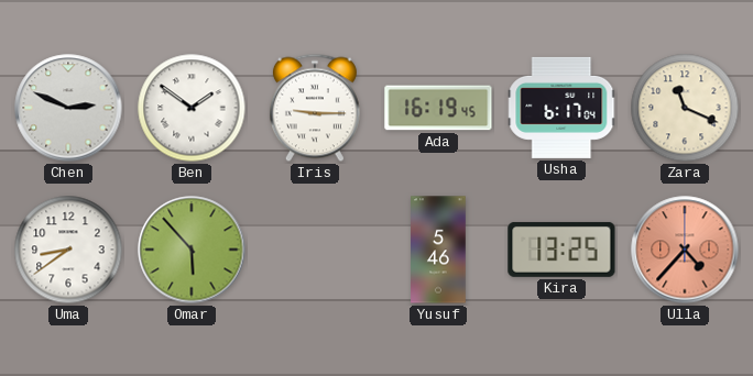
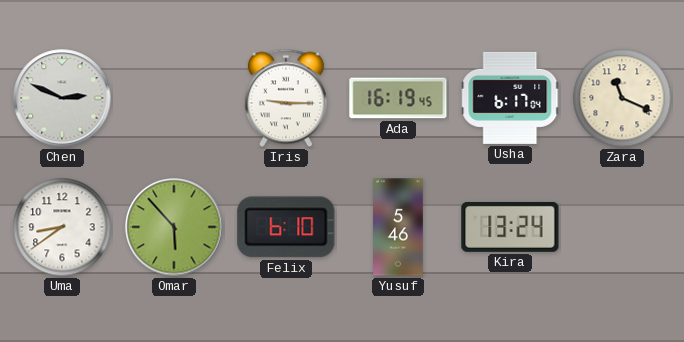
Ben: 1:51 -> none (192, 108)
Felix: none -> 6:10 (286, 227)
Kira: 13:25 -> 13:24 (510, 227)
Ulla: 4:37 -> none (685, 250)
